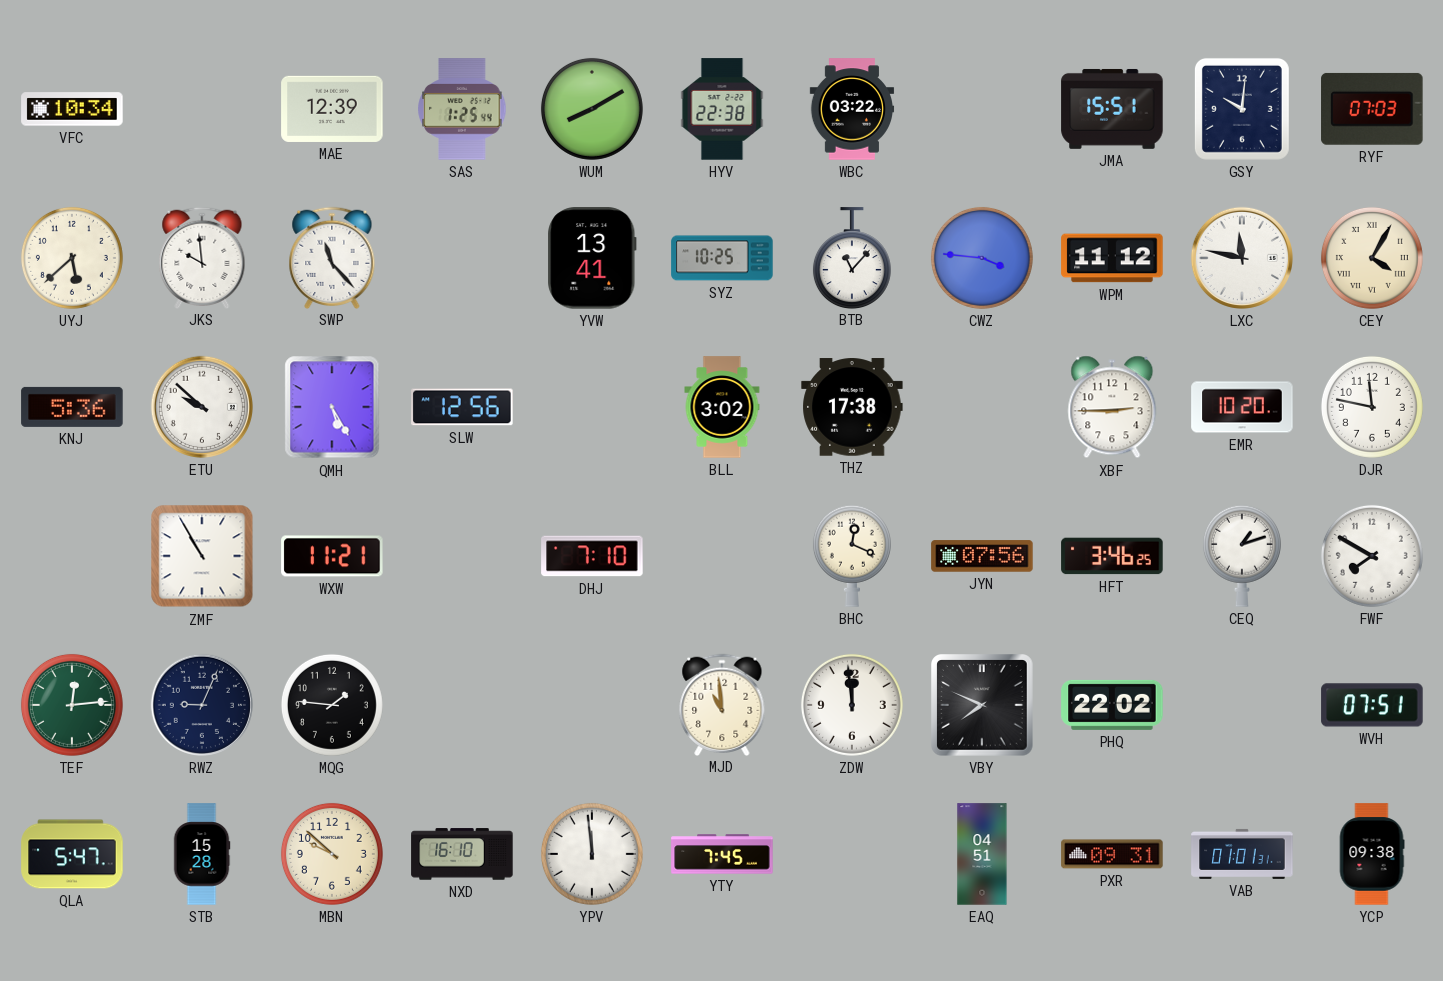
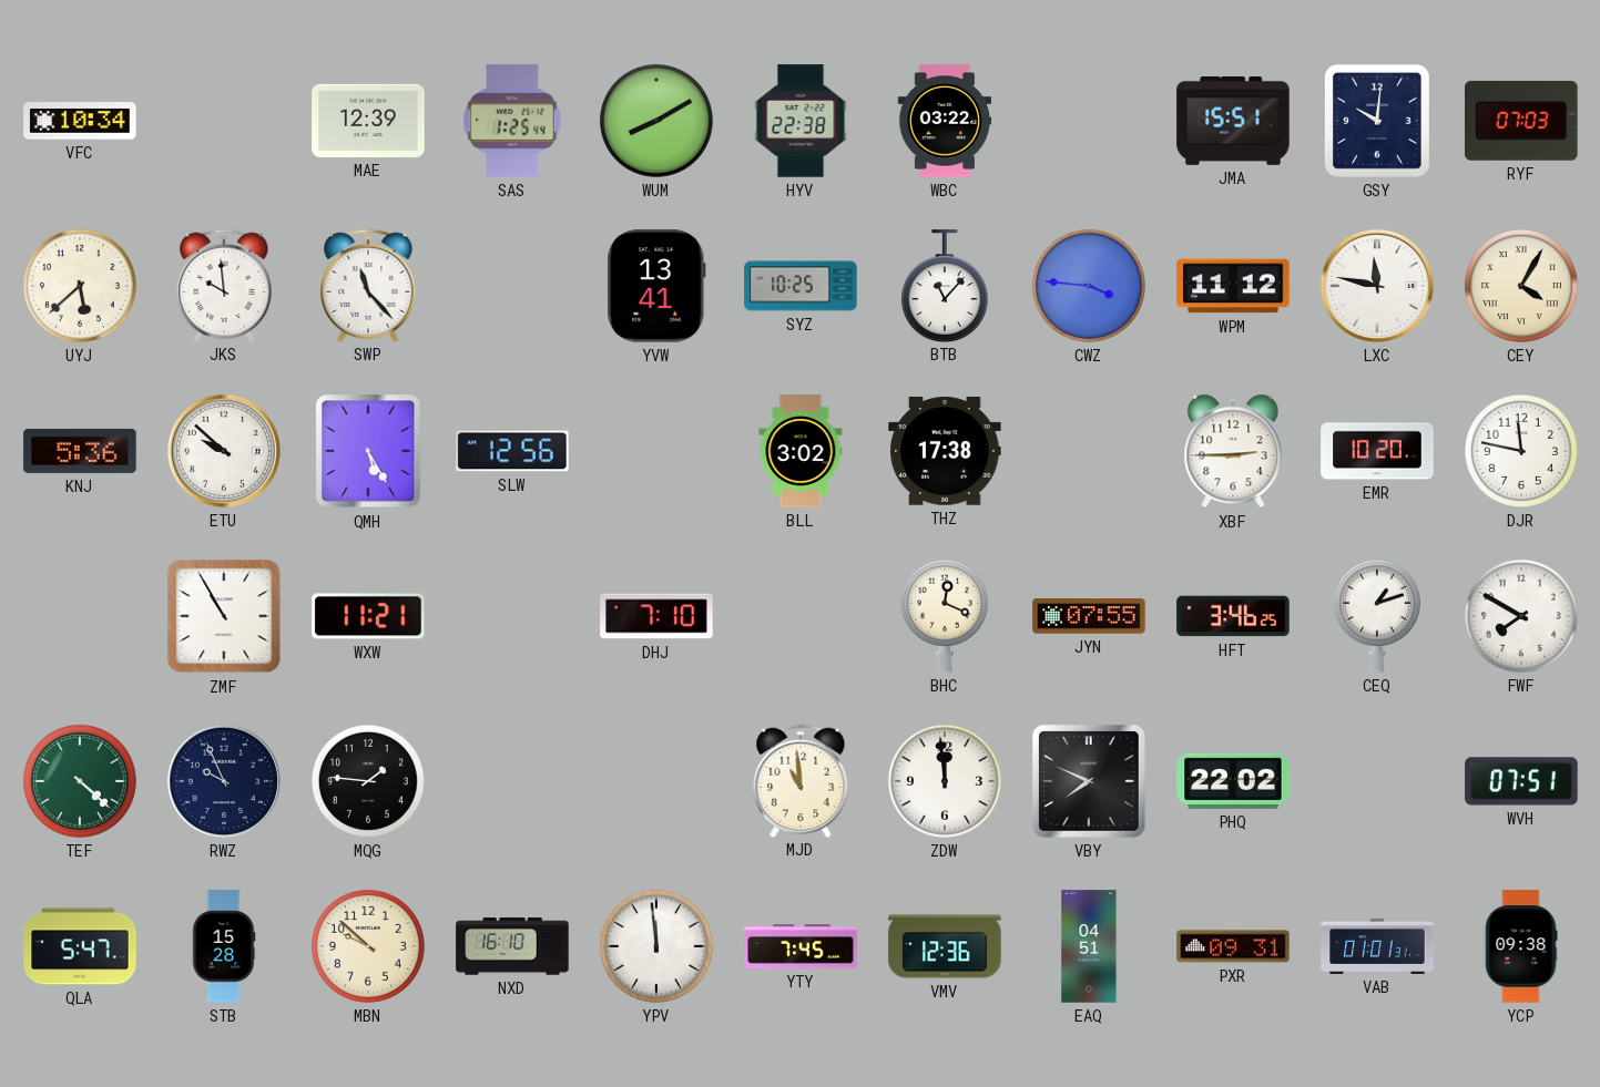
JYN: 07:56 -> 07:55 (1089, 616)
TEF: 12:14 -> 4:22 (80, 781)
RWZ: 9:04 -> 9:56 (224, 781)
VMV: none -> 12:36 (945, 946)
